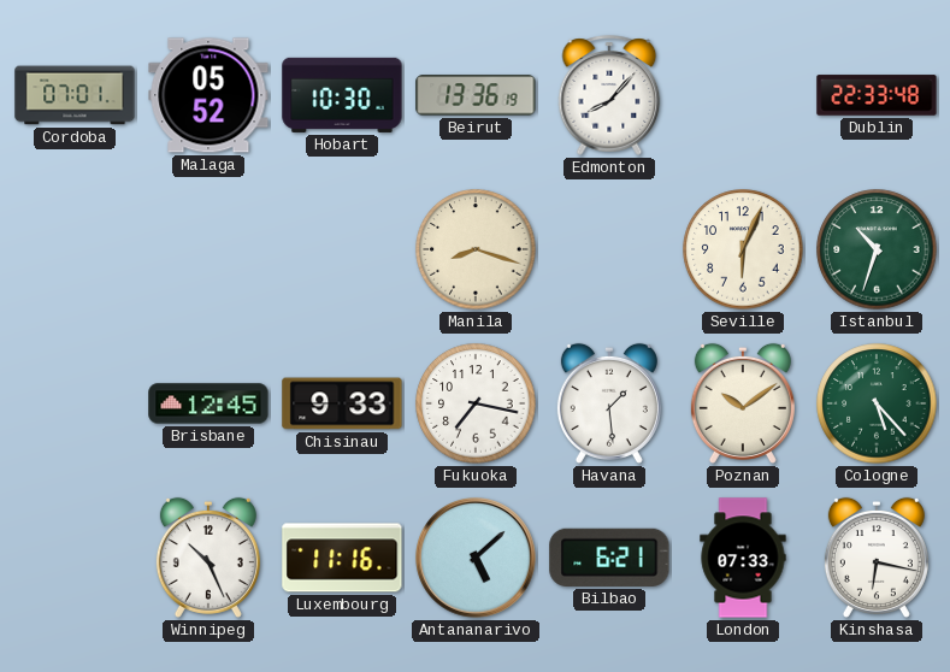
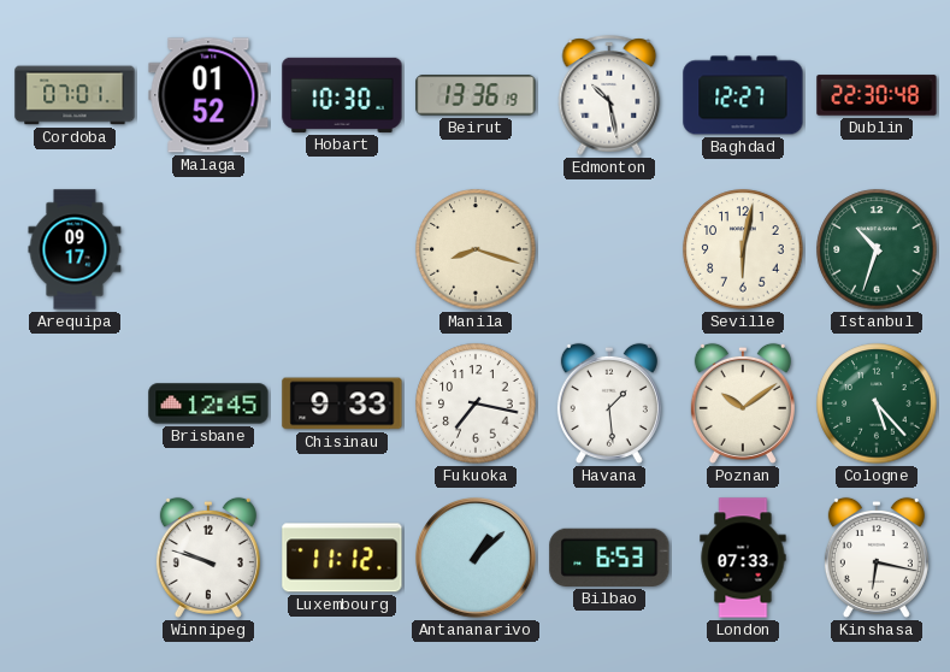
Malaga: 05:52 -> 01:52 (208, 95)
Edmonton: 8:07 -> 10:28 (609, 95)
Baghdad: none -> 12:27 (743, 95)
Dublin: 22:33 -> 22:30 (877, 95)
Arequipa: none -> 09:17 (75, 249)
Seville: 6:04 -> 6:02 (743, 249)
Winnipeg: 10:26 -> 9:48 (208, 558)
Luxembourg: 11:16 -> 11:12 (342, 558)
Antananarivo: 5:08 -> 1:08 (477, 559)
Bilbao: 6:21 -> 6:53 (609, 558)
